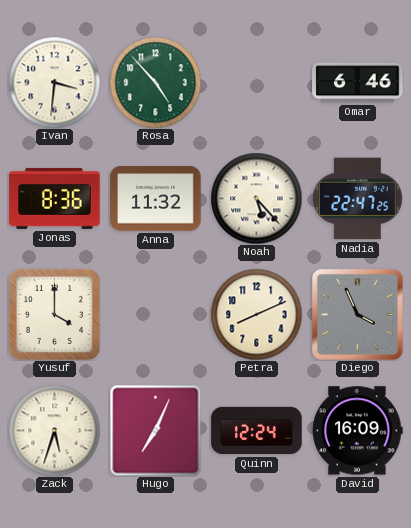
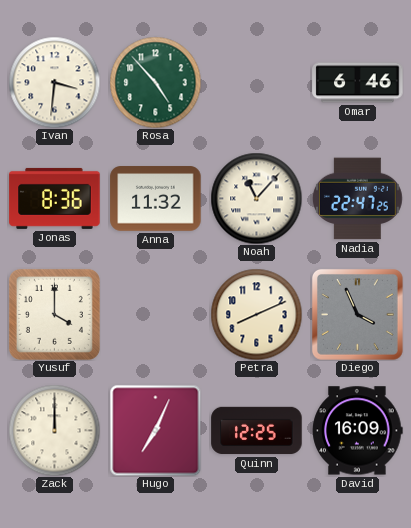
Noah: 5:23 -> 11:07 (256, 198)
Zack: 5:33 -> 12:00 (54, 430)
Quinn: 12:24 -> 12:25 (257, 431)
